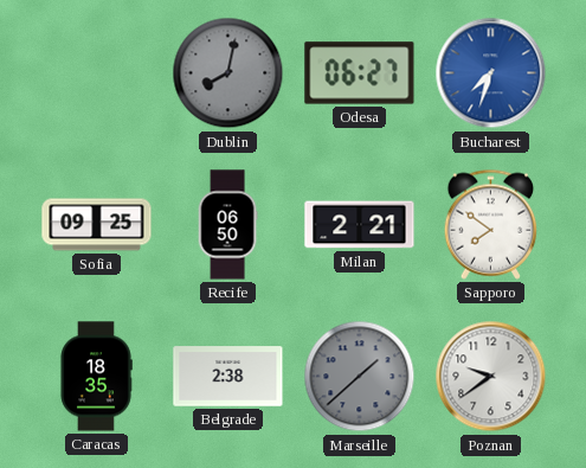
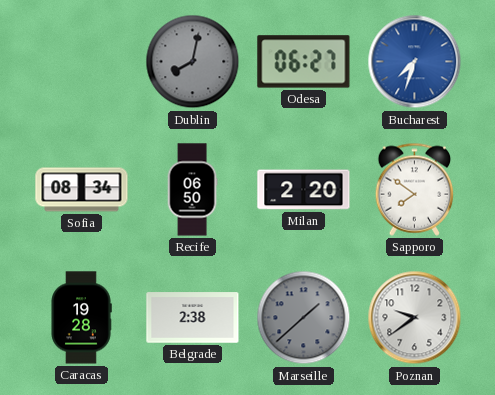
Sofia: 09:25 -> 08:34 (82, 190)
Milan: 2:21 -> 2:20 (304, 190)
Caracas: 18:35 -> 19:28 (81, 318)
